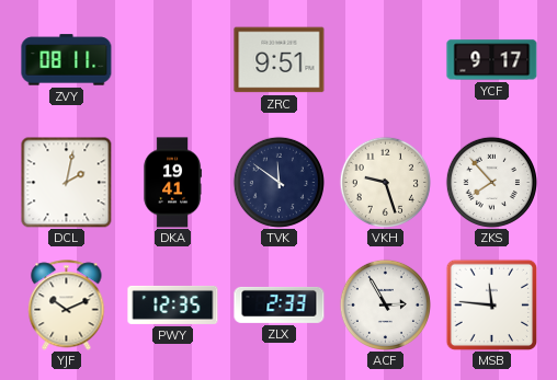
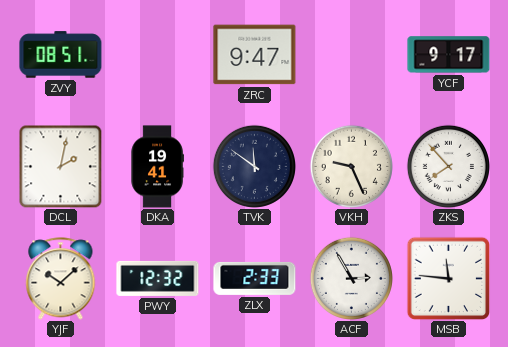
ZVY: 08:11 -> 08:51 (61, 55)
ZRC: 9:51 -> 9:47 (255, 55)
VKH: 9:27 -> 9:26 (351, 166)
YJF: 10:11 -> 10:08 (61, 279)
PWY: 12:35 -> 12:32 (158, 278)
